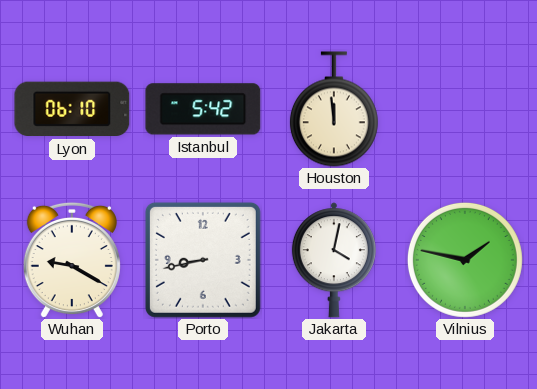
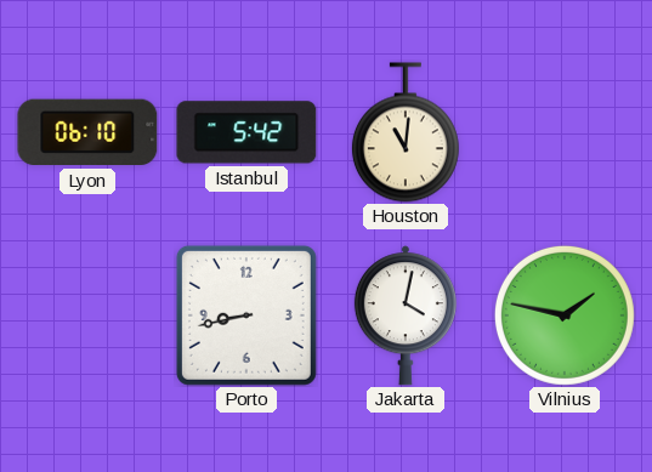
Houston: 11:59 -> 11:01 (406, 132)
Wuhan: 9:20 -> none (72, 260)
